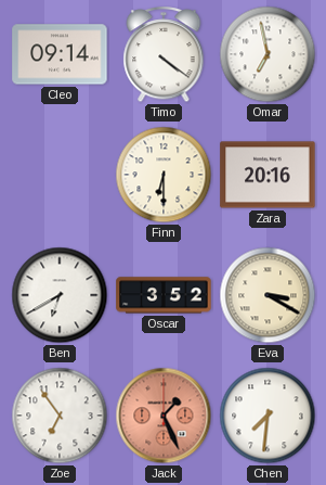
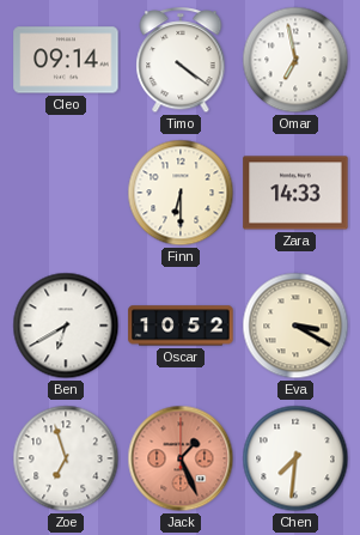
Zara: 20:16 -> 14:33 (295, 193)
Oscar: 3:52 -> 10:52 (181, 326)
Zoe: 6:54 -> 6:57 (66, 458)
